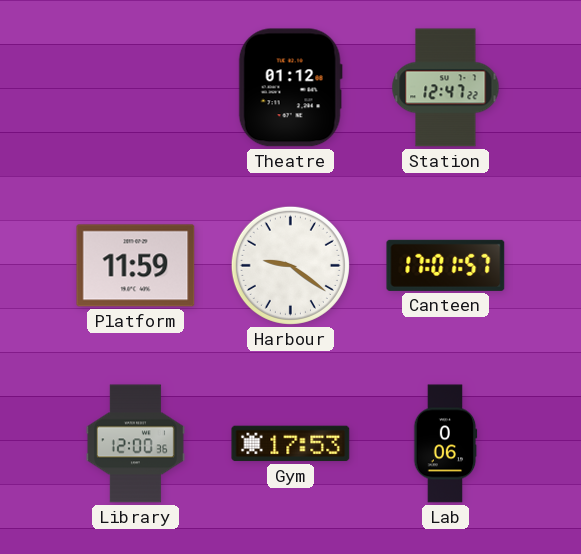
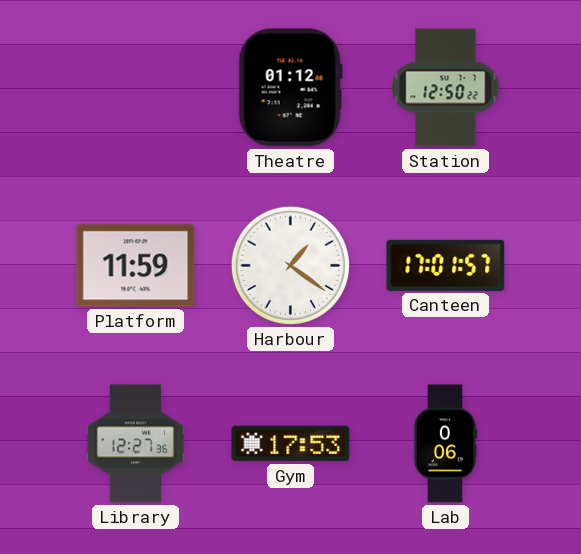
Station: 12:47 -> 12:50 (446, 88)
Harbour: 9:21 -> 1:21 (290, 265)
Library: 12:00 -> 12:27 (135, 444)
